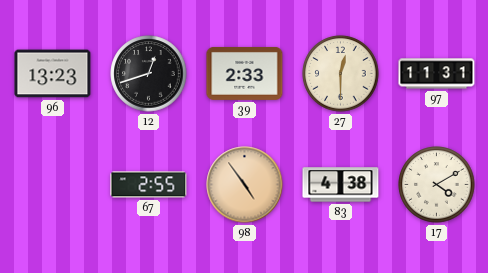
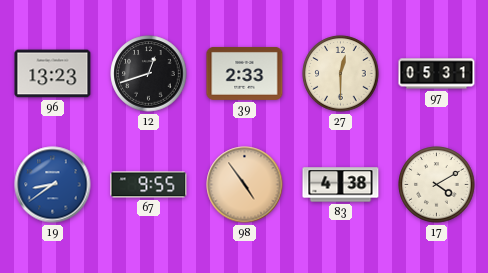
97: 11:31 -> 05:31 (437, 74)
19: none -> 8:39 (53, 185)
67: 2:55 -> 9:55 (149, 185)
